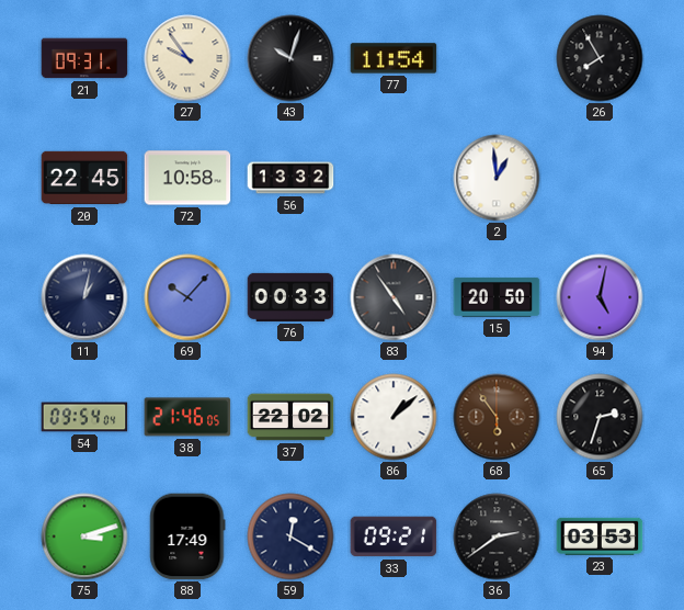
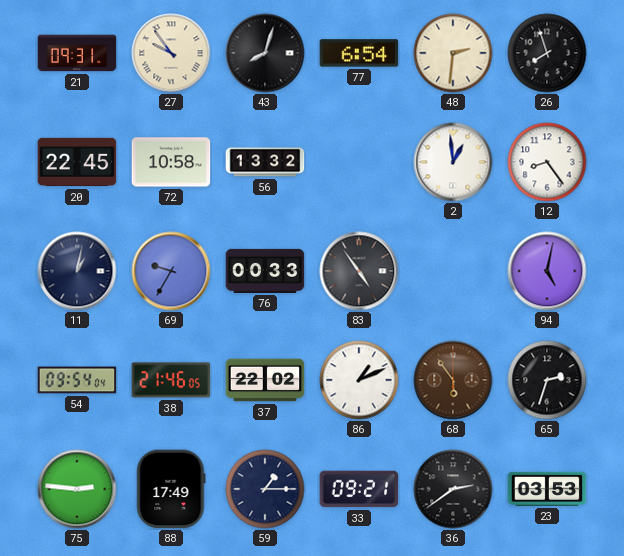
43: 10:03 -> 8:03 (265, 53)
77: 11:54 -> 6:54 (359, 53)
48: none -> 2:31 (453, 53)
26: 7:55 -> 7:57 (547, 53)
12: none -> 8:24 (547, 162)
69: 10:07 -> 9:35 (171, 271)
15: 20:50 -> none (497, 297)
86: 1:08 -> 1:11 (359, 380)
75: 3:12 -> 2:46 (77, 489)
59: 12:20 -> 1:15 (265, 489)
